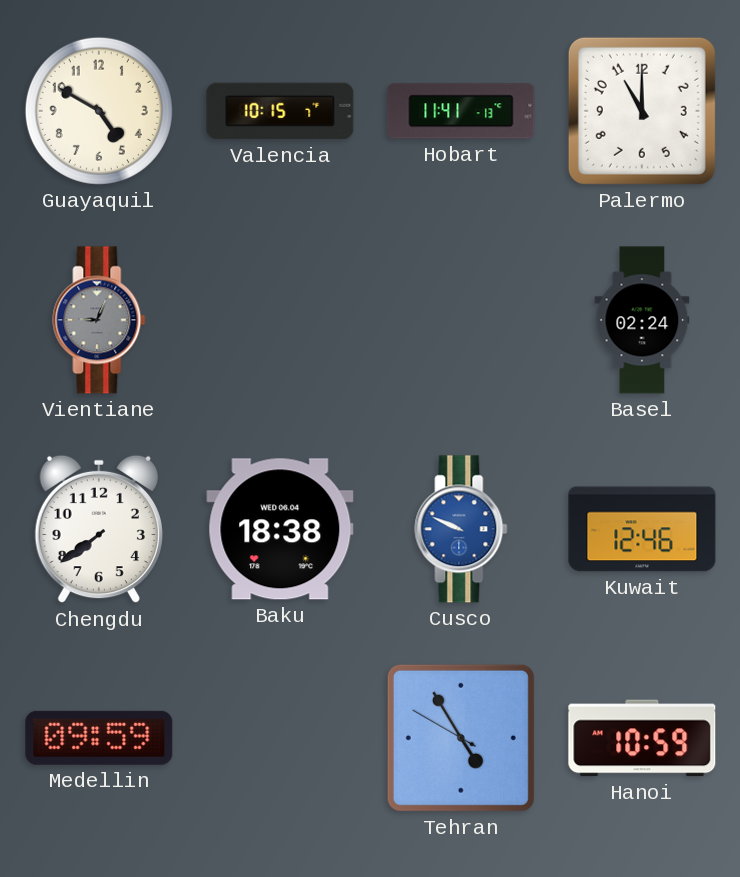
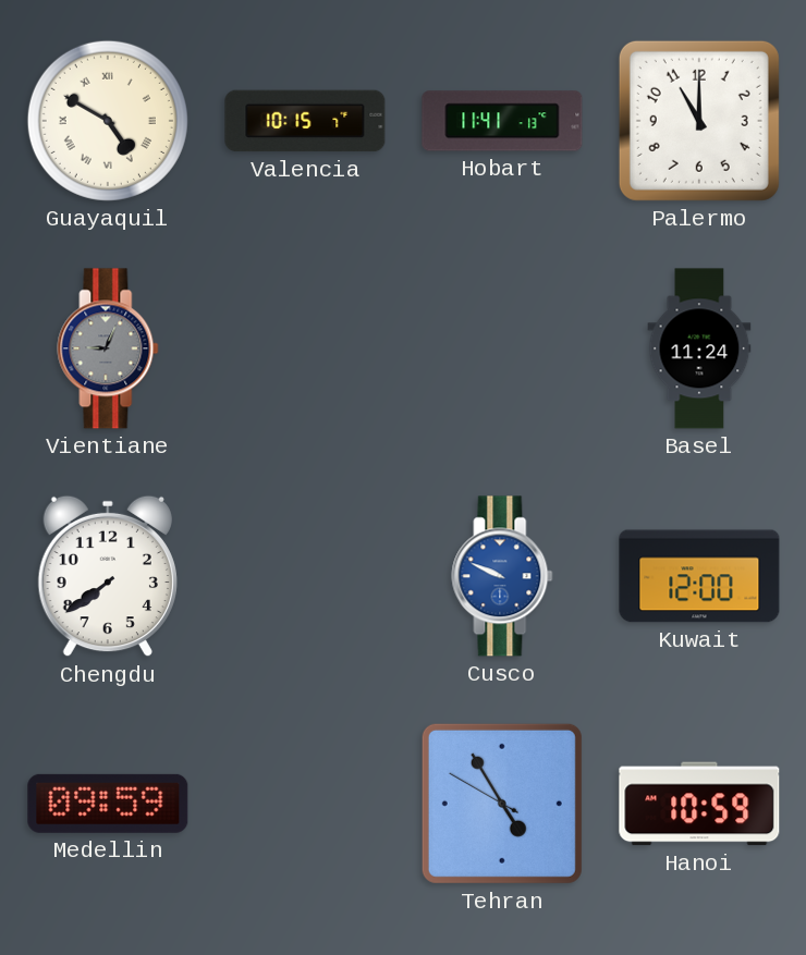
Guayaquil numerals: Arabic -> Roman (108, 121)
Basel: 02:24 -> 11:24 (699, 348)
Baku: 18:38 -> none (280, 529)
Kuwait: 12:46 -> 12:00 (699, 576)
